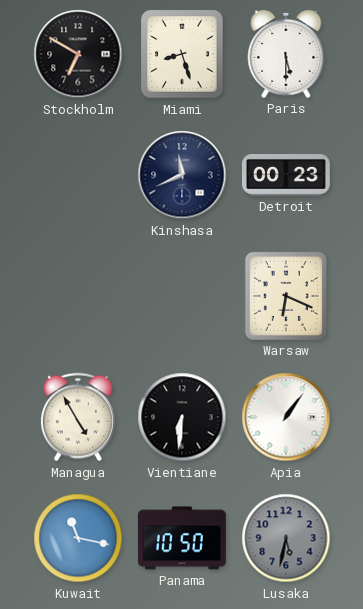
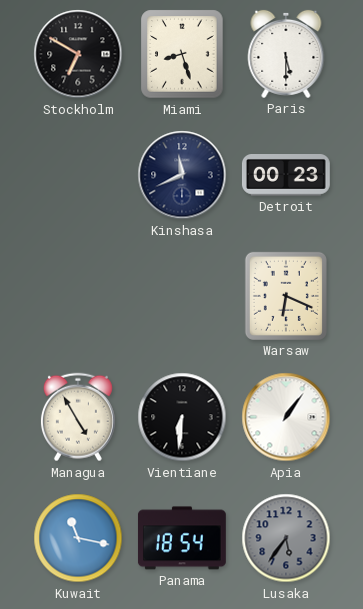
Panama: 10:50 -> 18:54 (182, 538)
Lusaka: 5:32 -> 5:36 (286, 538)
